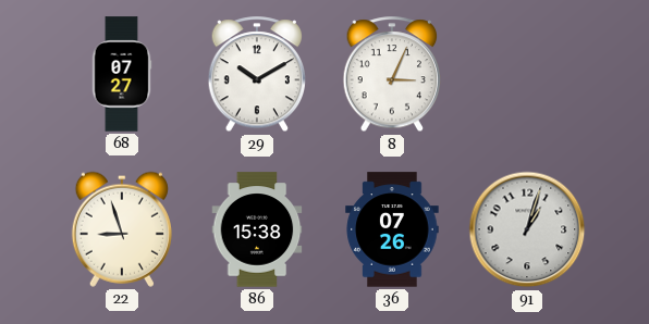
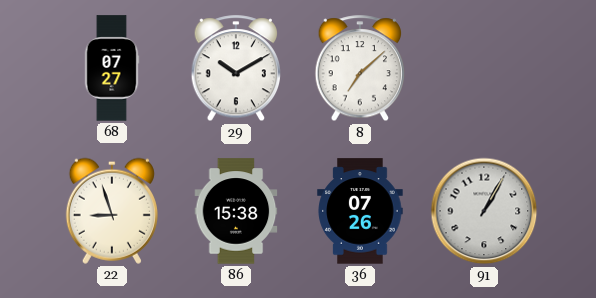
8: 3:04 -> 7:08 (360, 69)
91: 1:03 -> 1:05 (484, 211)
